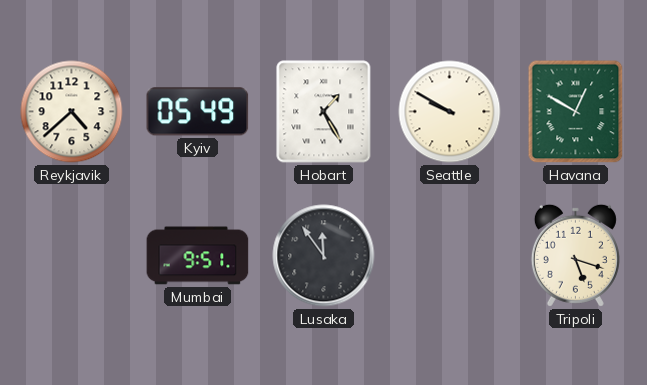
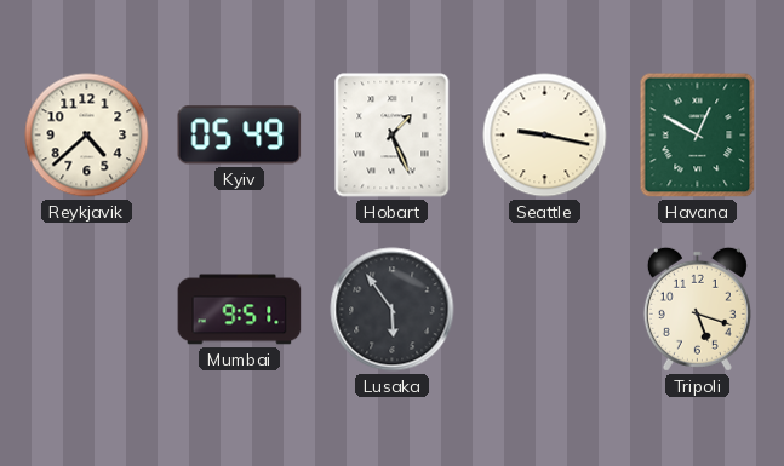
Hobart: 1:25 -> 1:26 (393, 136)
Seattle: 9:50 -> 9:17 (545, 136)
Lusaka: 11:54 -> 5:54 (393, 310)
